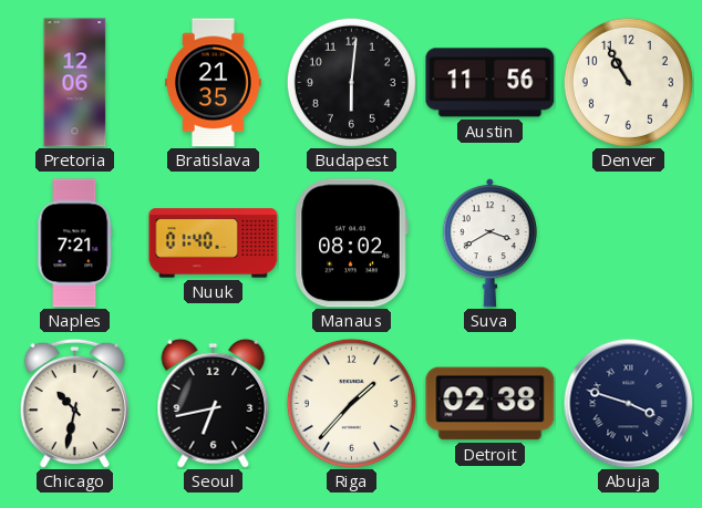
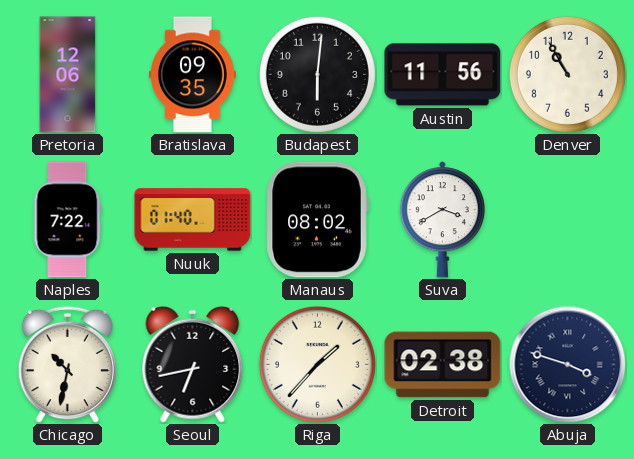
Bratislava: 21:35 -> 09:35 (193, 75)
Naples: 7:21 -> 7:22 (67, 220)
